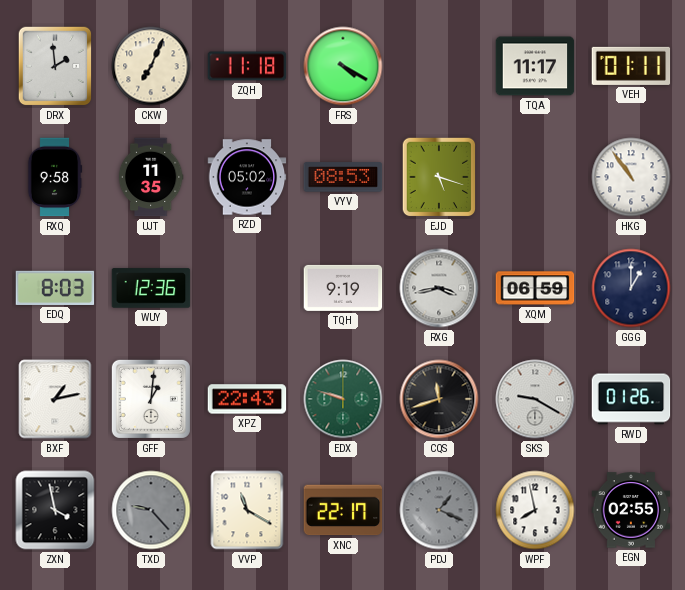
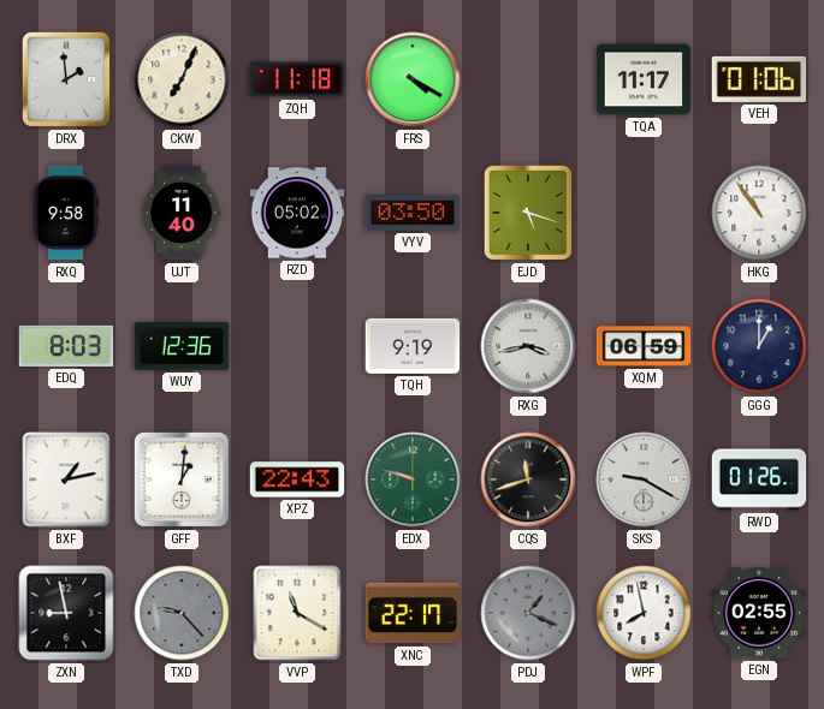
VEH: 01:11 -> 01:06 (759, 79)
UJT: 11:35 -> 11:40 (182, 213)
VYV: 08:53 -> 03:50 (413, 213)
ZXN: 3:58 -> 8:58 (66, 613)
